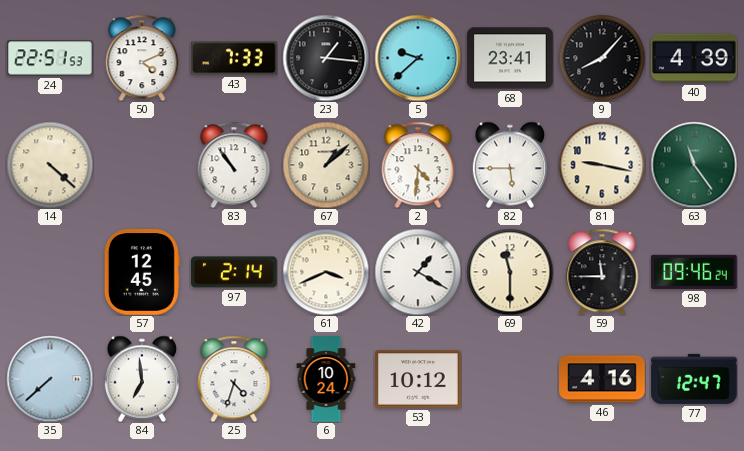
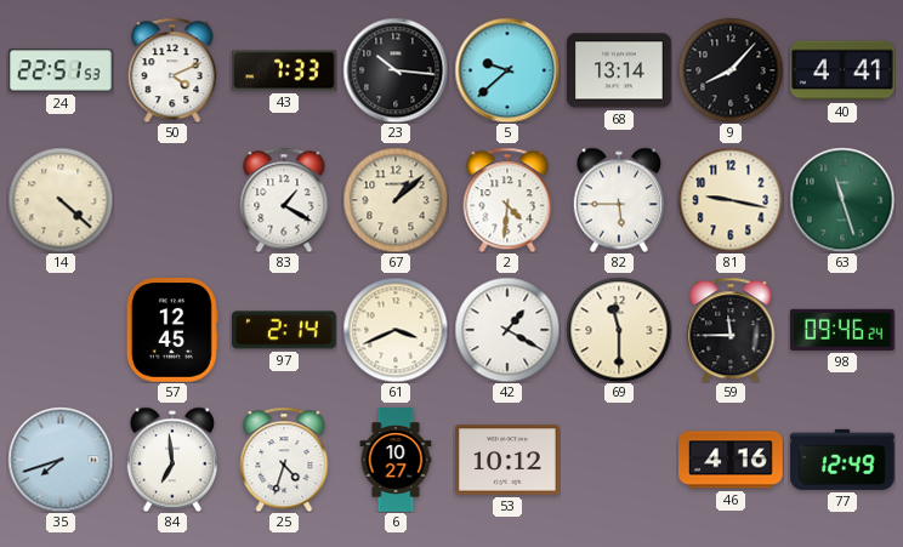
23: 1:16 -> 10:16 (396, 70)
68: 23:41 -> 13:14 (619, 70)
40: 4:39 -> 4:41 (842, 70)
83: 10:54 -> 1:20 (284, 200)
63: 11:24 -> 11:27 (842, 200)
35: 7:38 -> 7:42 (61, 460)
6: 10:24 -> 10:27 (396, 460)
77: 12:47 -> 12:49 (842, 460)
